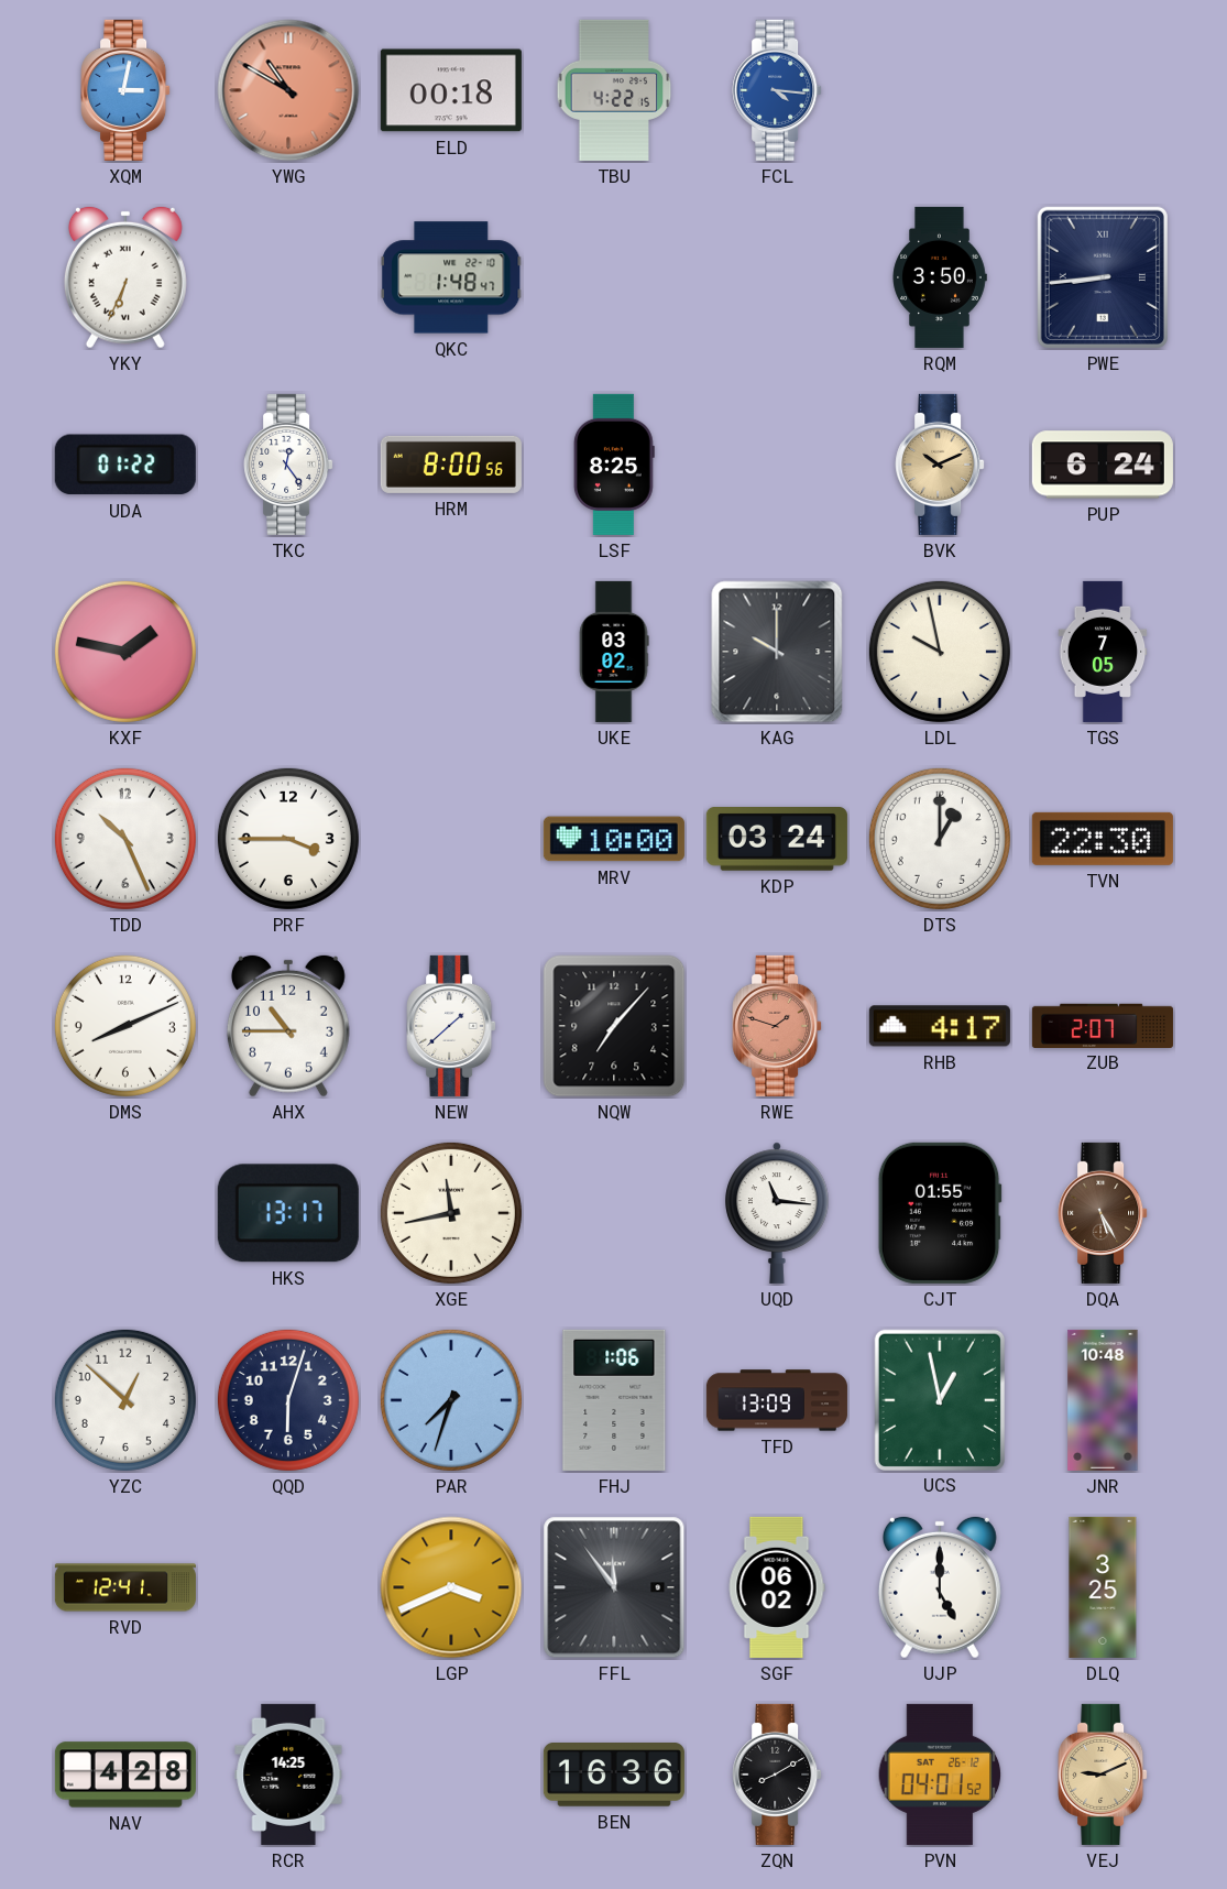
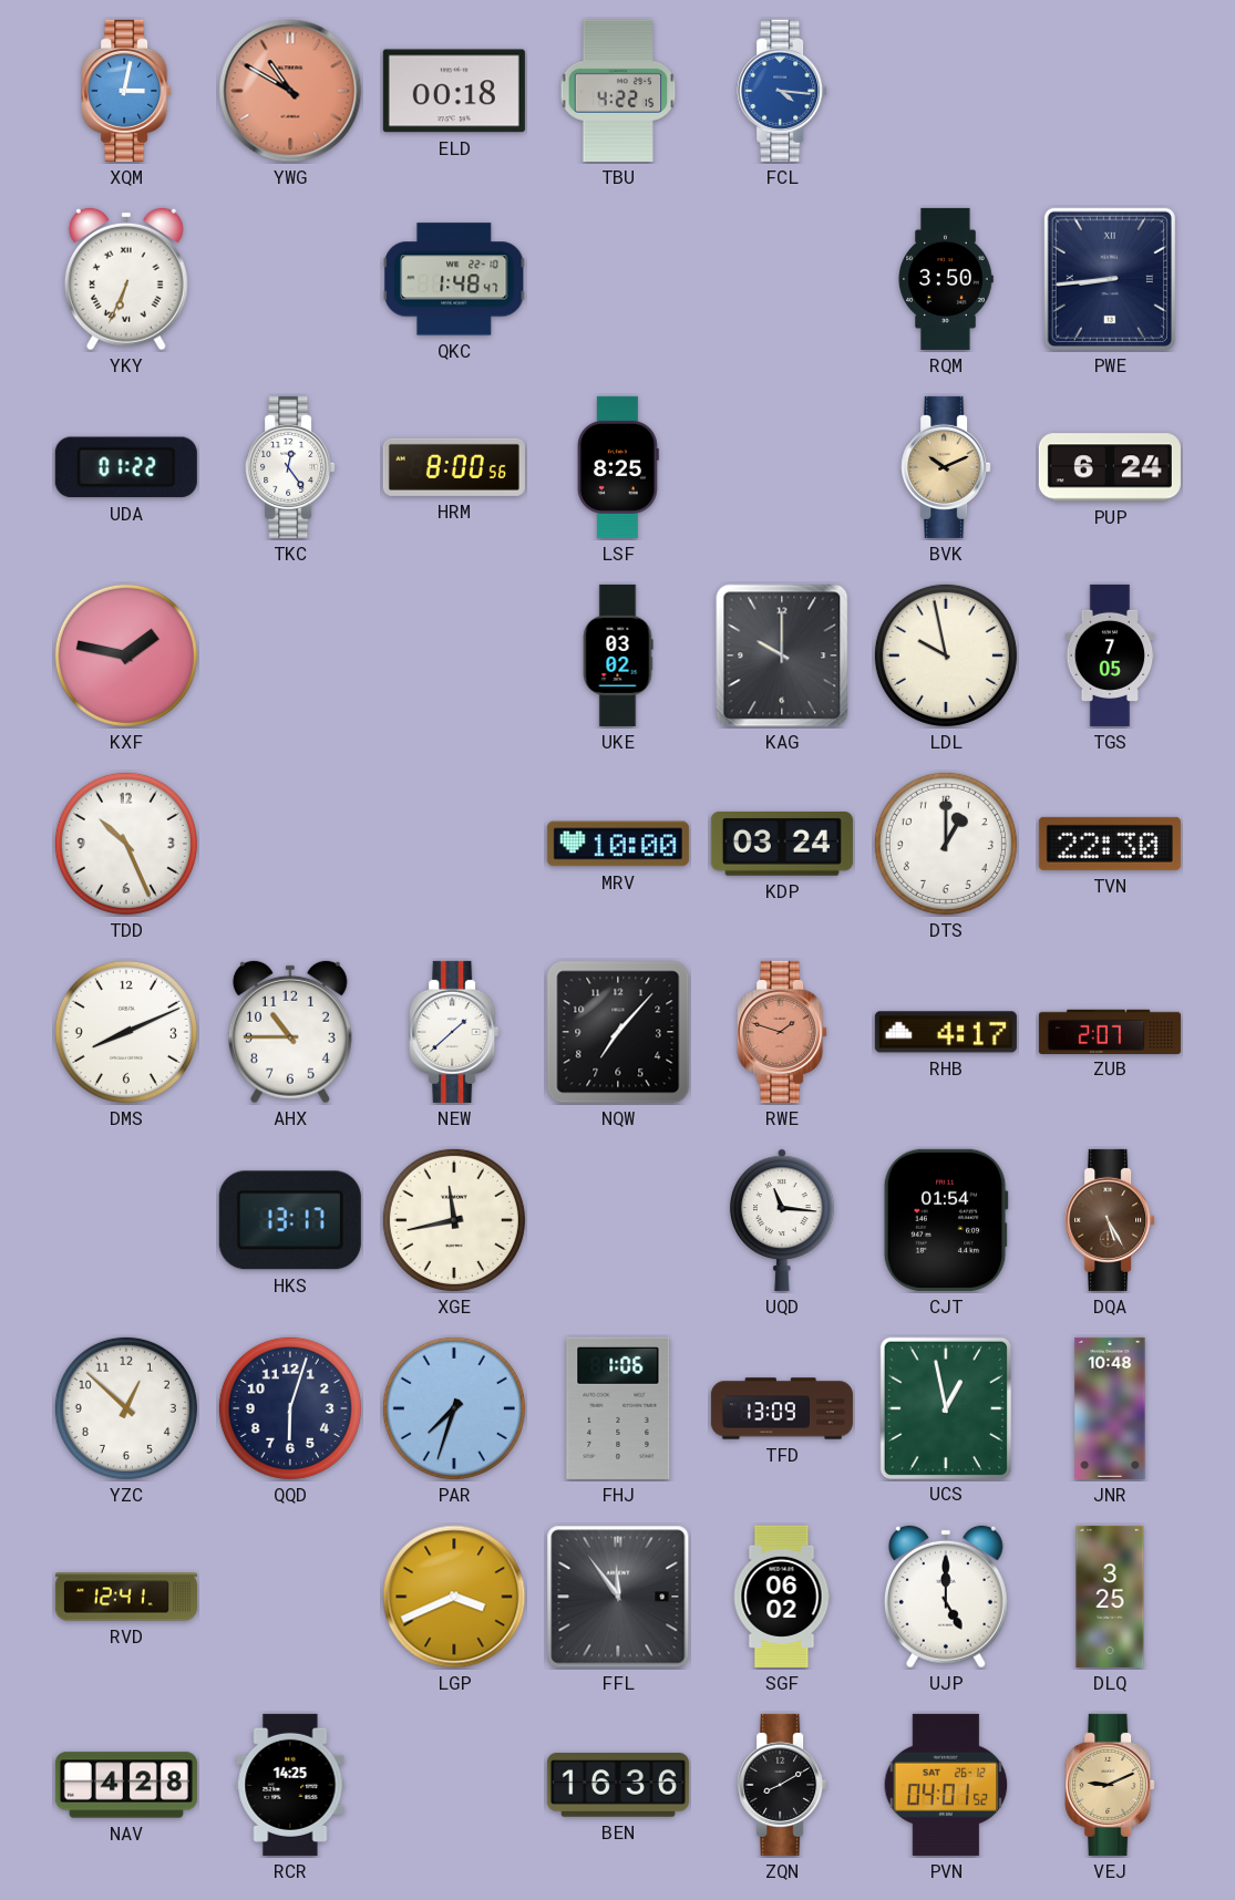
PRF: 3:45 -> none (288, 839)
CJT: 01:55 -> 01:54 (946, 1220)
